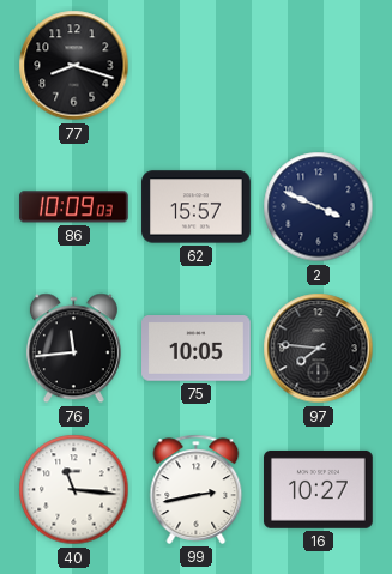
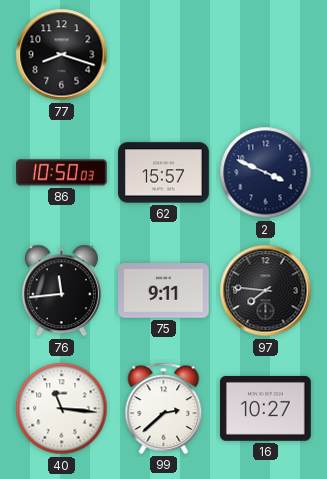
86: 10:09 -> 10:50 (62, 173)
75: 10:05 -> 9:11 (164, 291)
99: 2:43 -> 2:38 (164, 408)
